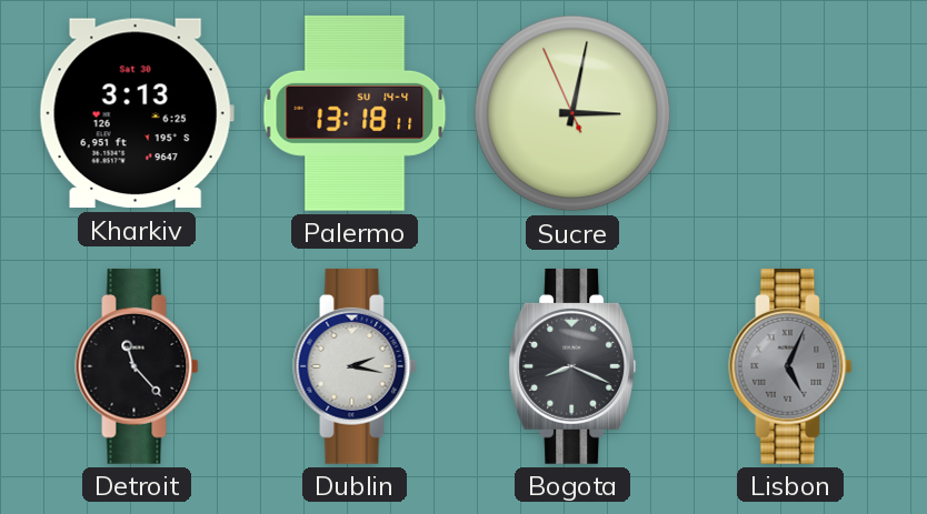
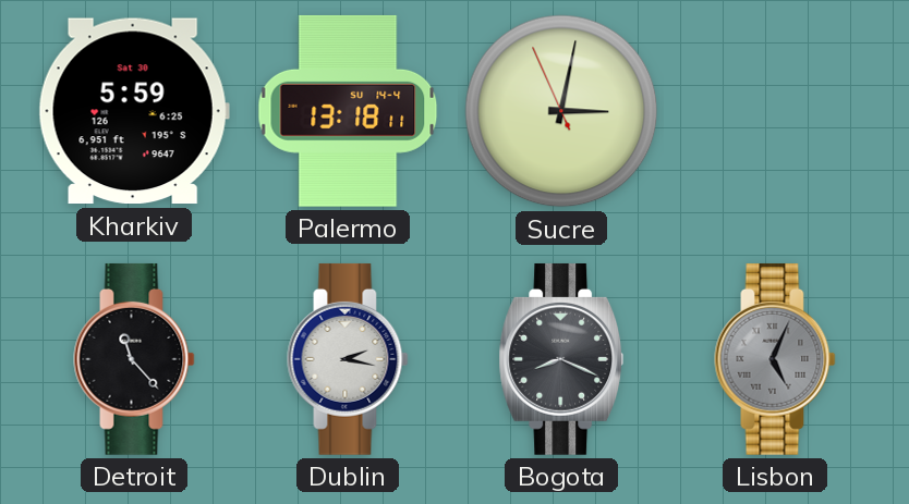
Kharkiv: 3:13 -> 5:59 (134, 111)
